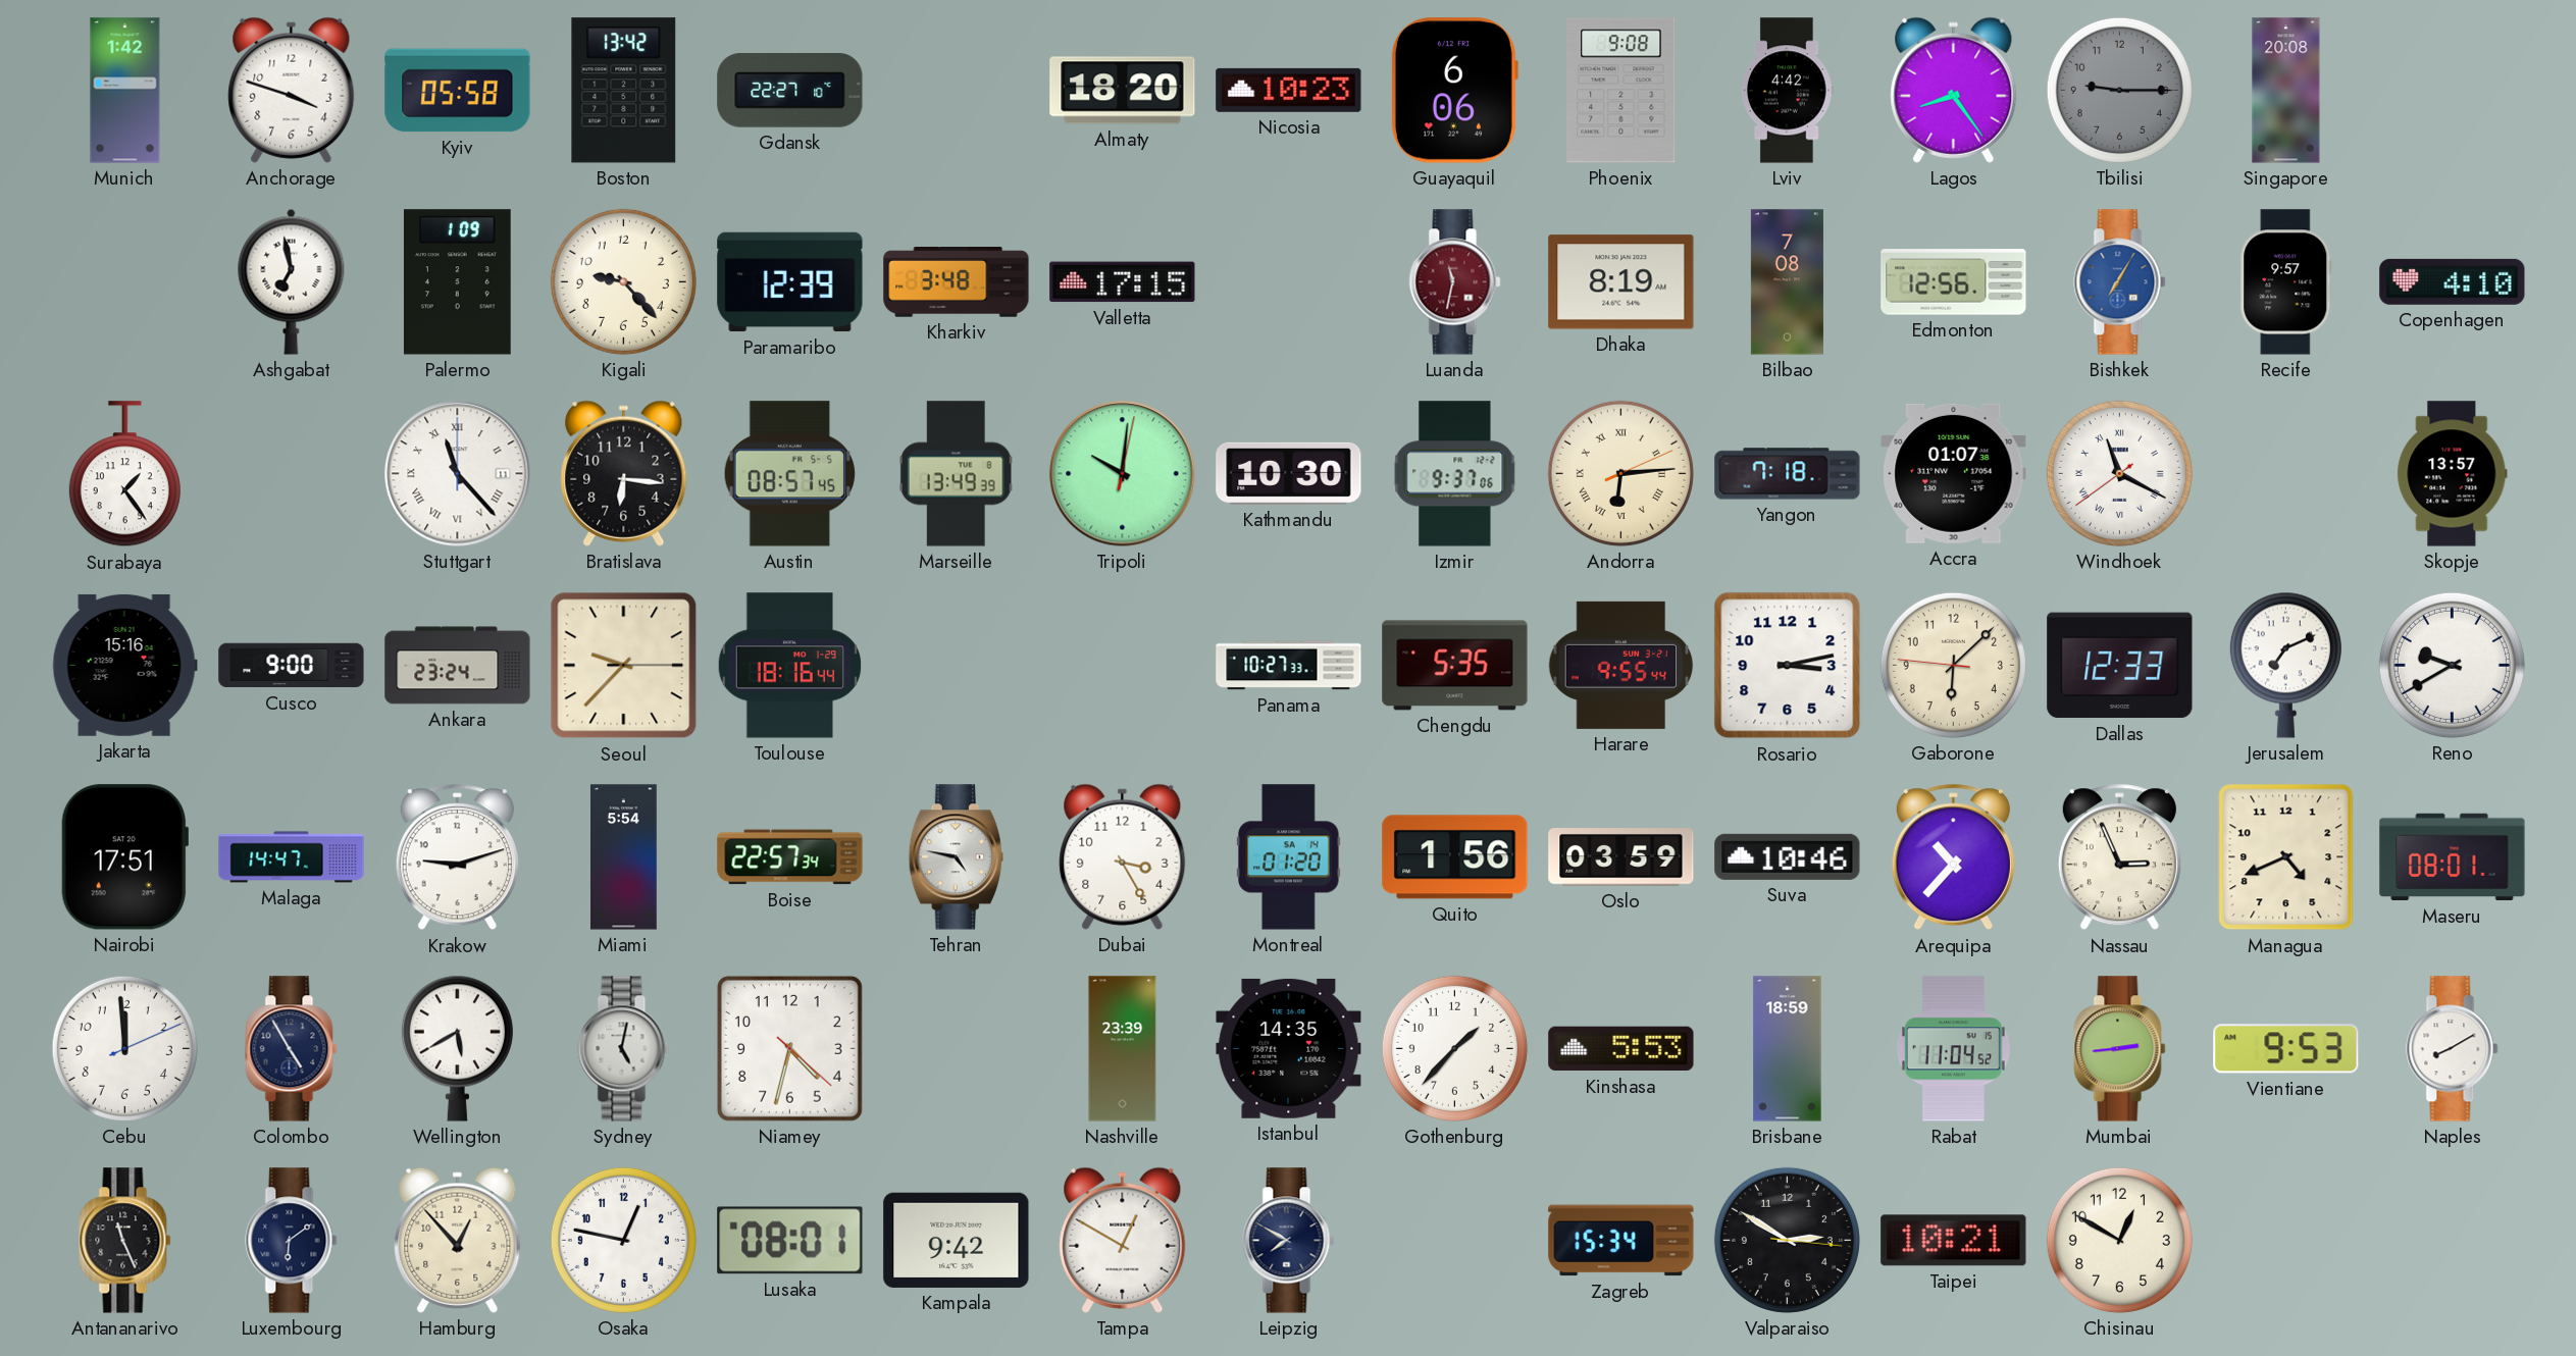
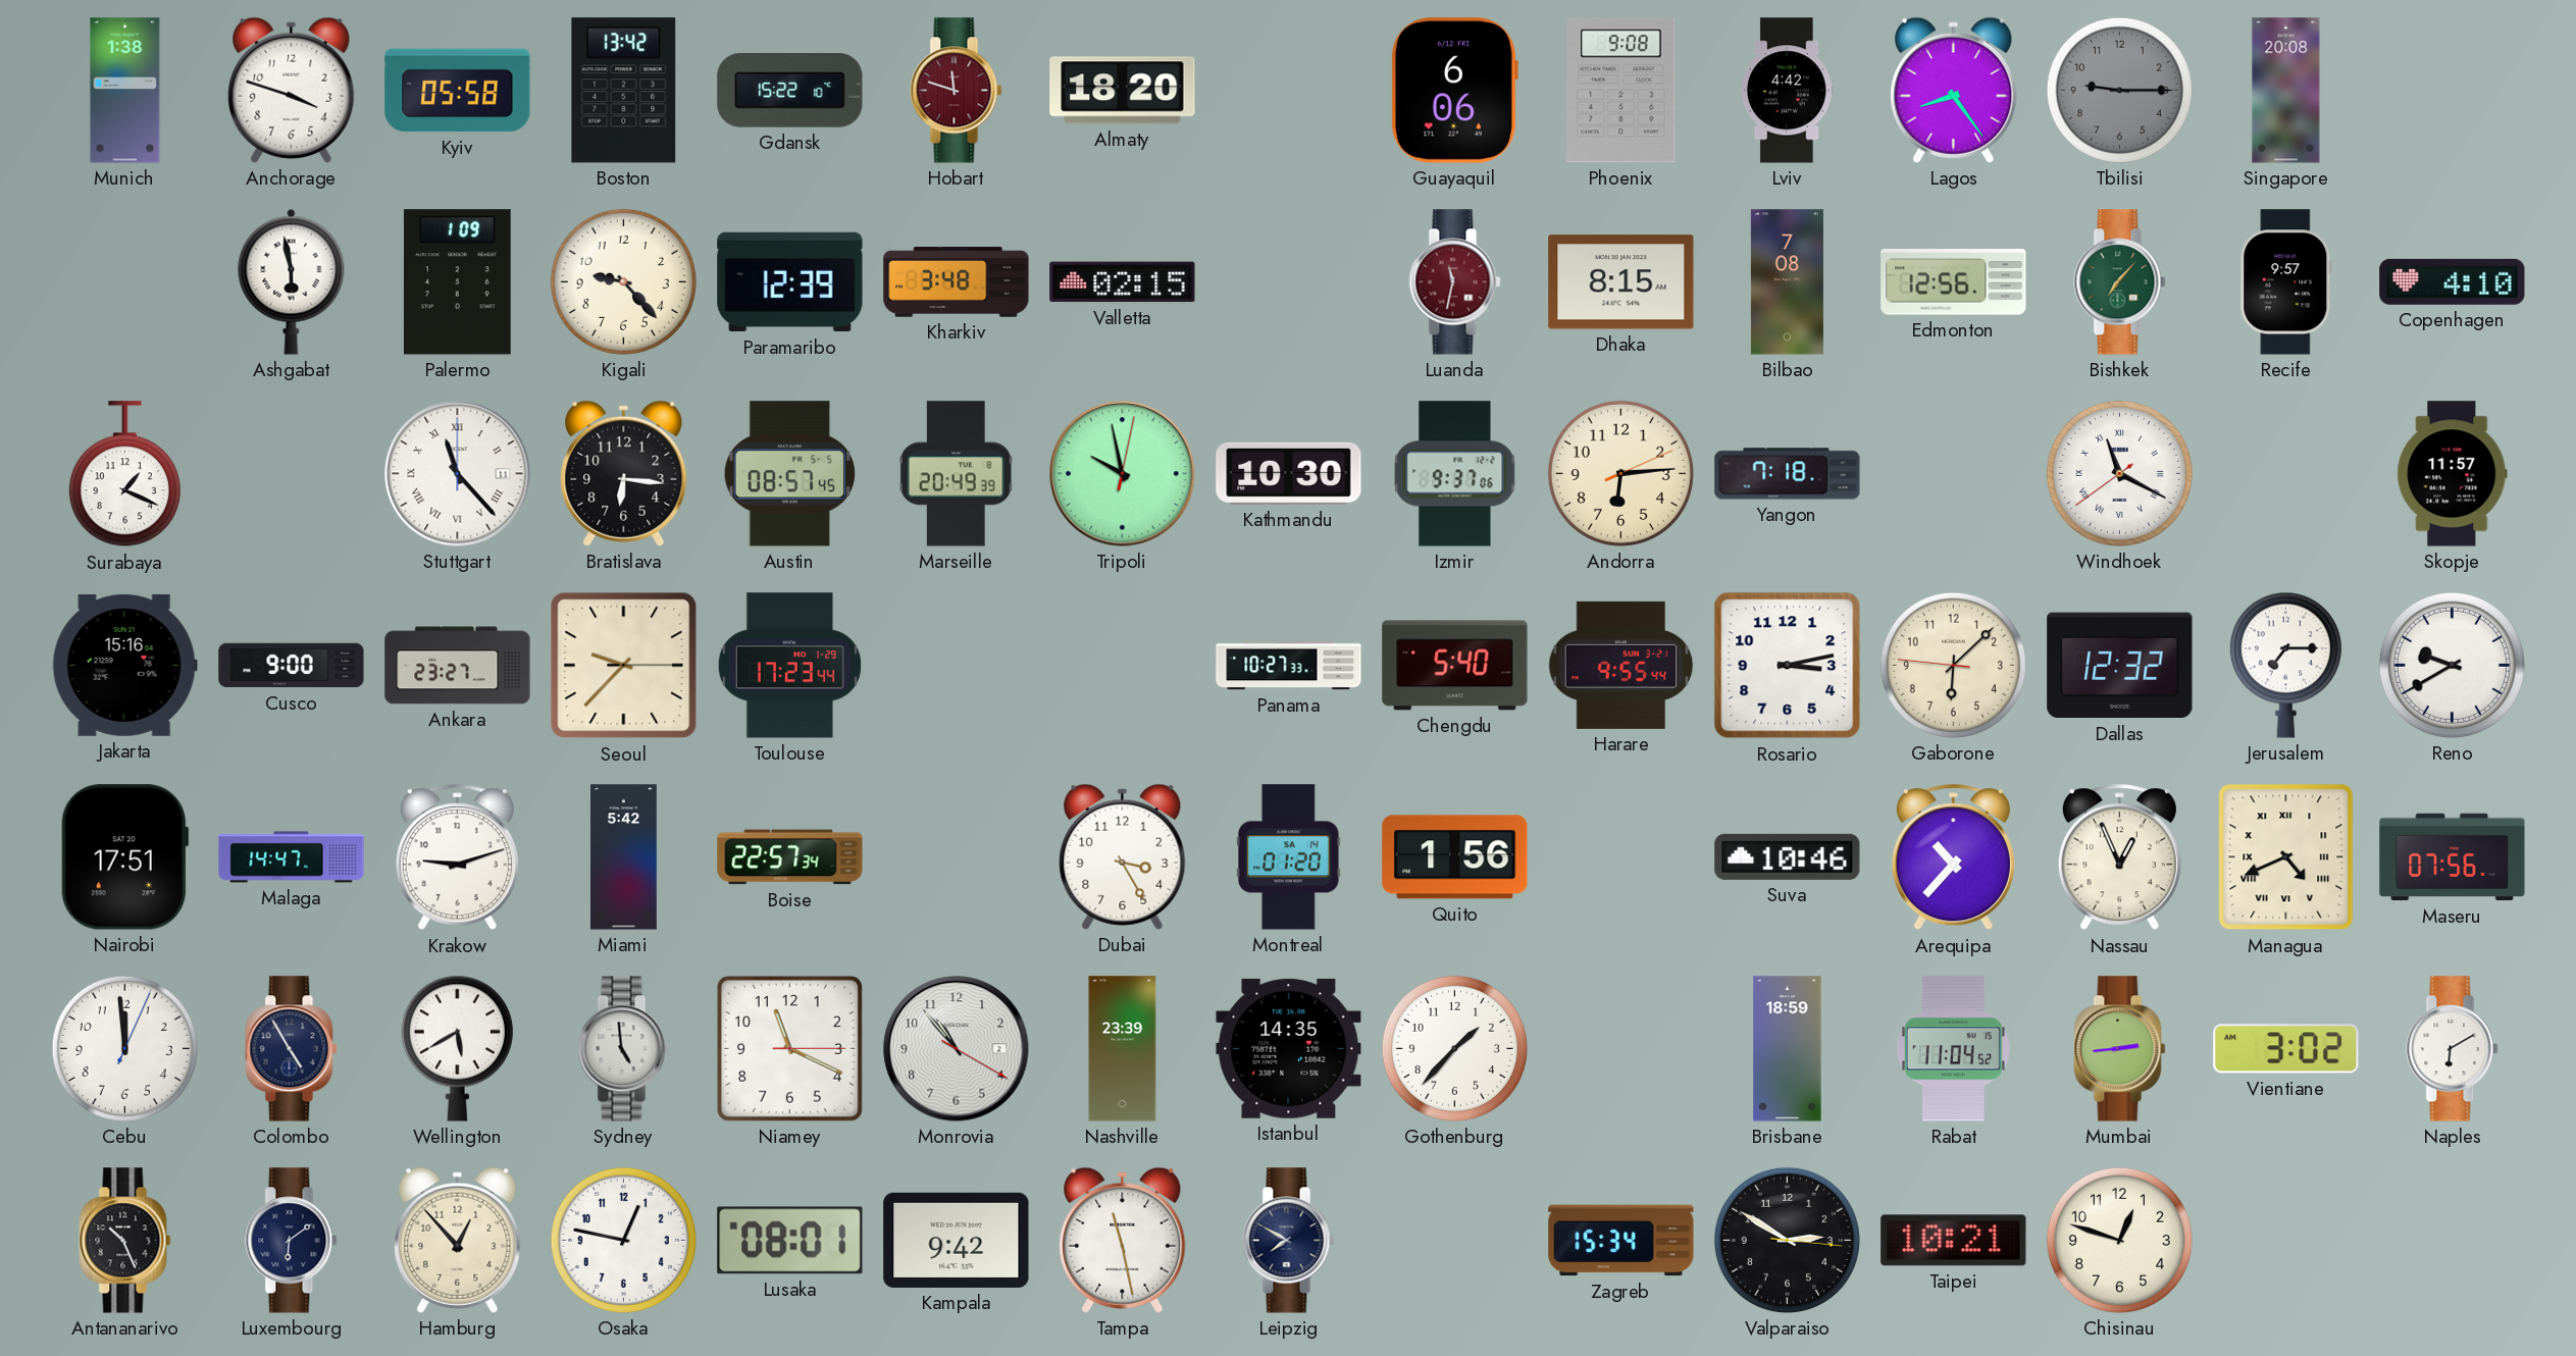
Munich: 1:42 -> 1:38 (125, 91)
Gdansk: 22:27 -> 15:22 (790, 91)
Hobart: none -> 11:48 (957, 91)
Nicosia: 10:23 -> none (1289, 90)
Ashgabat: 6:58 -> 5:58 (292, 281)
Valletta: 17:15 -> 02:15 (1123, 282)
Dhaka: 8:19 -> 8:15 (1621, 282)
Bishkek: 7:05 -> 7:07 (2120, 282)
Bishkek dial: blue -> green (2120, 282)
Surabaya: 1:24 -> 1:19 (124, 474)
Marseille: 13:49 -> 20:49 (956, 474)
Tripoli: 10:01 -> 9:58 (1123, 474)
Andorra numerals: Roman -> Arabic (1620, 473)
Accra: 01:07 -> none (1954, 473)
Skopje: 13:57 -> 11:57 (2453, 474)
Ankara: 23:24 -> 23:27 (458, 666)
Toulouse: 18:16 -> 17:23 (790, 666)
Chengdu: 5:35 -> 5:40 (1455, 666)
Dallas: 12:33 -> 12:32 (2120, 666)
Jerusalem: 7:11 -> 7:15 (2285, 665)
Miami: 5:54 -> 5:42 (624, 857)
Tehran: 4:47 -> none (956, 857)
Oslo: 03:59 -> none (1621, 857)
Nassau: 2:56 -> 12:56 (2119, 857)
Managua numerals: Arabic -> Roman (2286, 857)
Maseru: 08:01 -> 07:56 (2453, 857)
Cebu: 11:59:11 -> 11:59:04 (124, 1048)
Sydney: 5:02 -> 4:59 (624, 1049)
Niamey: 4:32 -> 11:19 (789, 1048)
Monrovia: none -> 10:53 (957, 1049)
Kinshasa: 5:53 -> none (1621, 1049)
Vientiane: 9:53 -> 3:02 (2286, 1049)
Naples: 8:10 -> 6:10 (2453, 1049)
Antananarivo: 11:26 -> 10:26 (125, 1241)
Tampa: 12:50 -> 11:28 (1123, 1240)
Chisinau: 12:50 -> 12:48 (2119, 1240)
